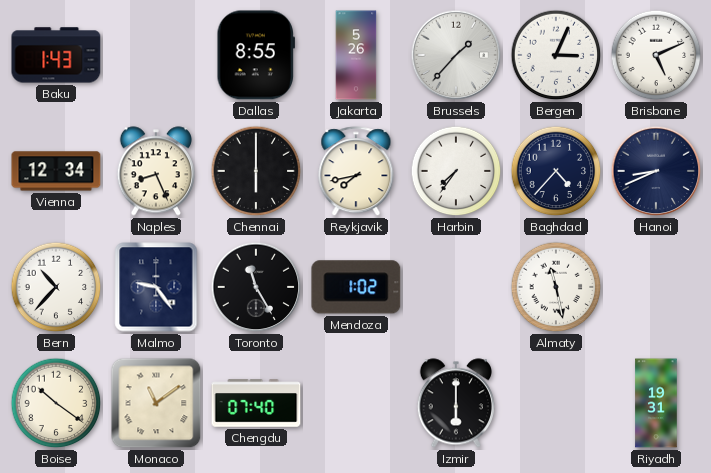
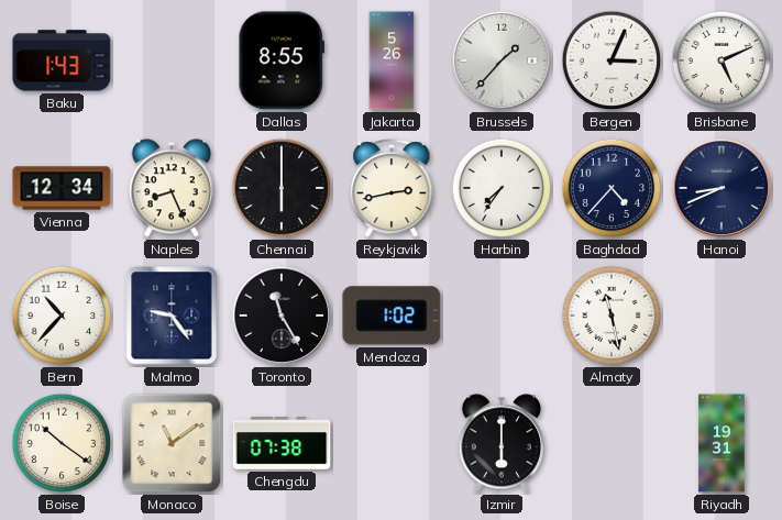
Reykjavik: 7:43 -> 2:43 (392, 189)
Chengdu: 07:40 -> 07:38 (282, 443)
